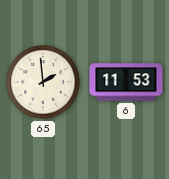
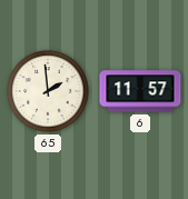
6: 11:53 -> 11:57 (140, 91)
